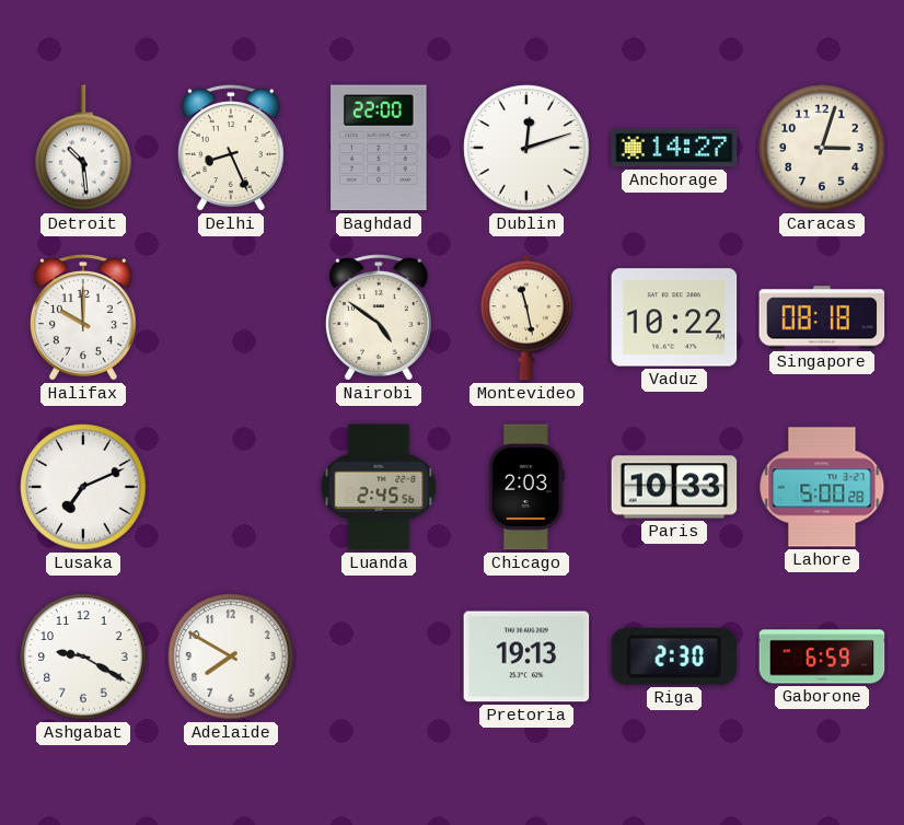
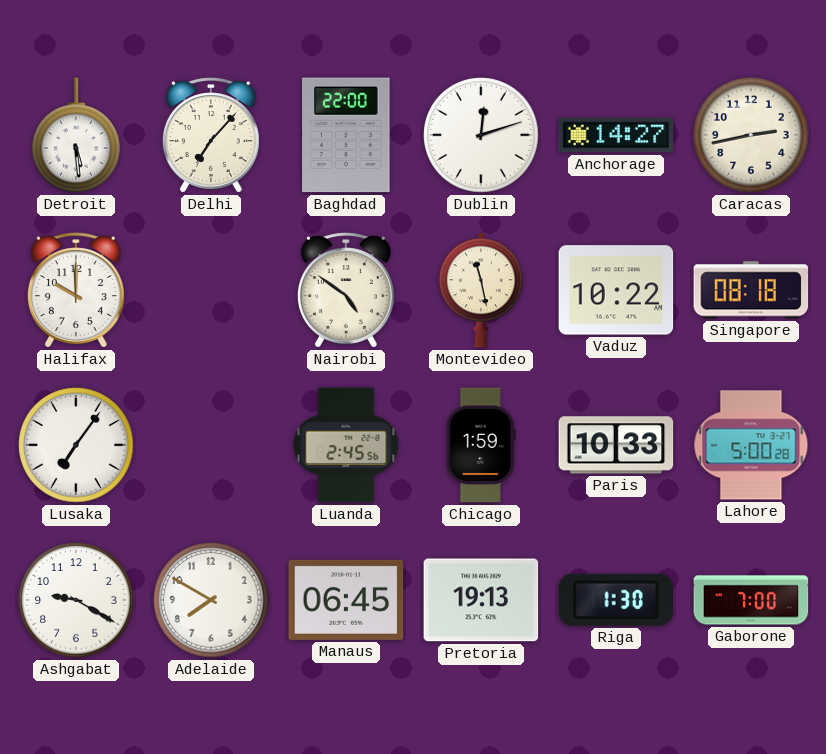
Detroit: 10:29 -> 5:29 (76, 135)
Delhi: 8:26 -> 7:07 (211, 135)
Caracas: 3:03 -> 2:43 (751, 135)
Lusaka: 7:11 -> 7:06 (76, 445)
Chicago: 2:03 -> 1:59 (481, 445)
Manaus: none -> 06:45 (346, 600)
Riga: 2:30 -> 1:30 (615, 600)
Gaborone: 6:59 -> 7:00 (751, 600)
